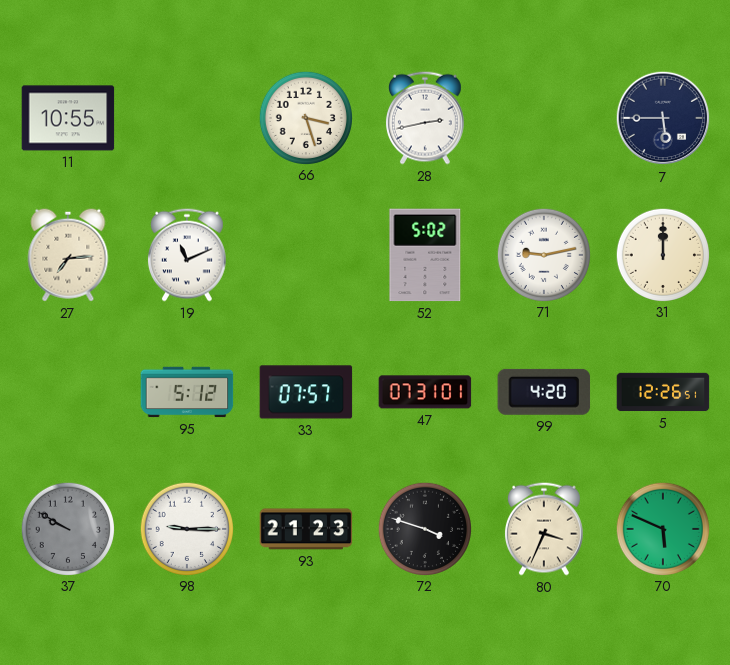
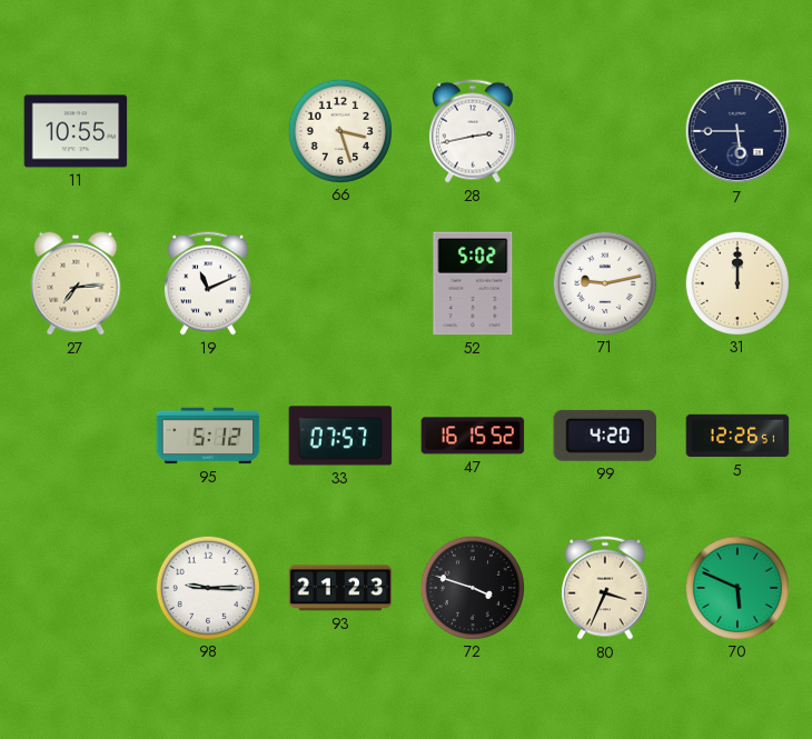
47: 07:31 -> 16:15 (473, 436)
37: 9:50 -> none (67, 528)
